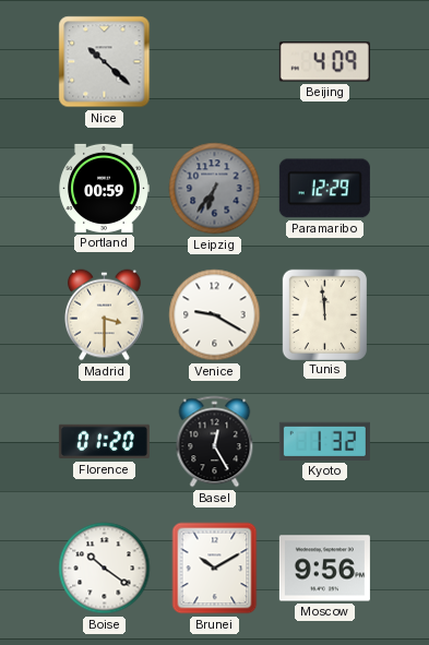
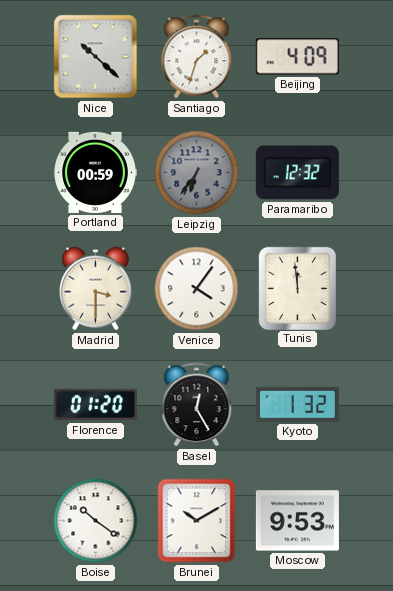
Santiago: none -> 1:33 (197, 57)
Paramaribo: 12:29 -> 12:32 (297, 173)
Venice: 9:20 -> 4:06 (197, 289)
Moscow: 9:56 -> 9:53 (297, 521)
